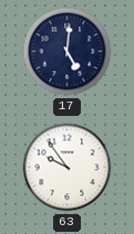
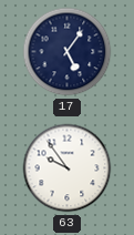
17: 5:01 -> 5:06 (68, 52)
